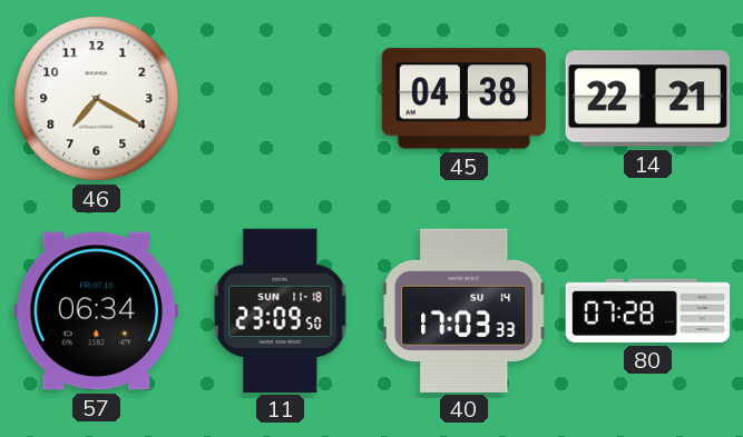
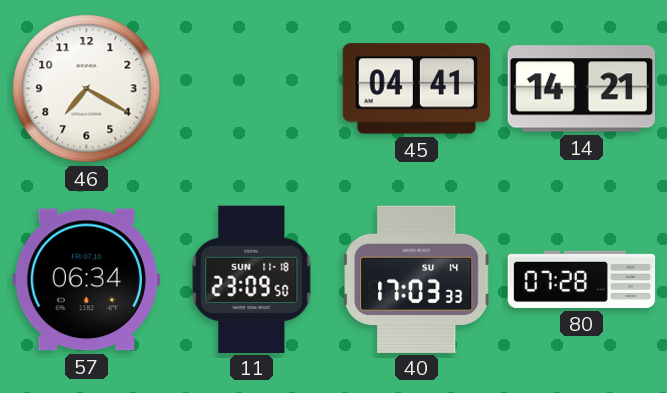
45: 04:38 -> 04:41 (417, 89)
14: 22:21 -> 14:21 (581, 89)
